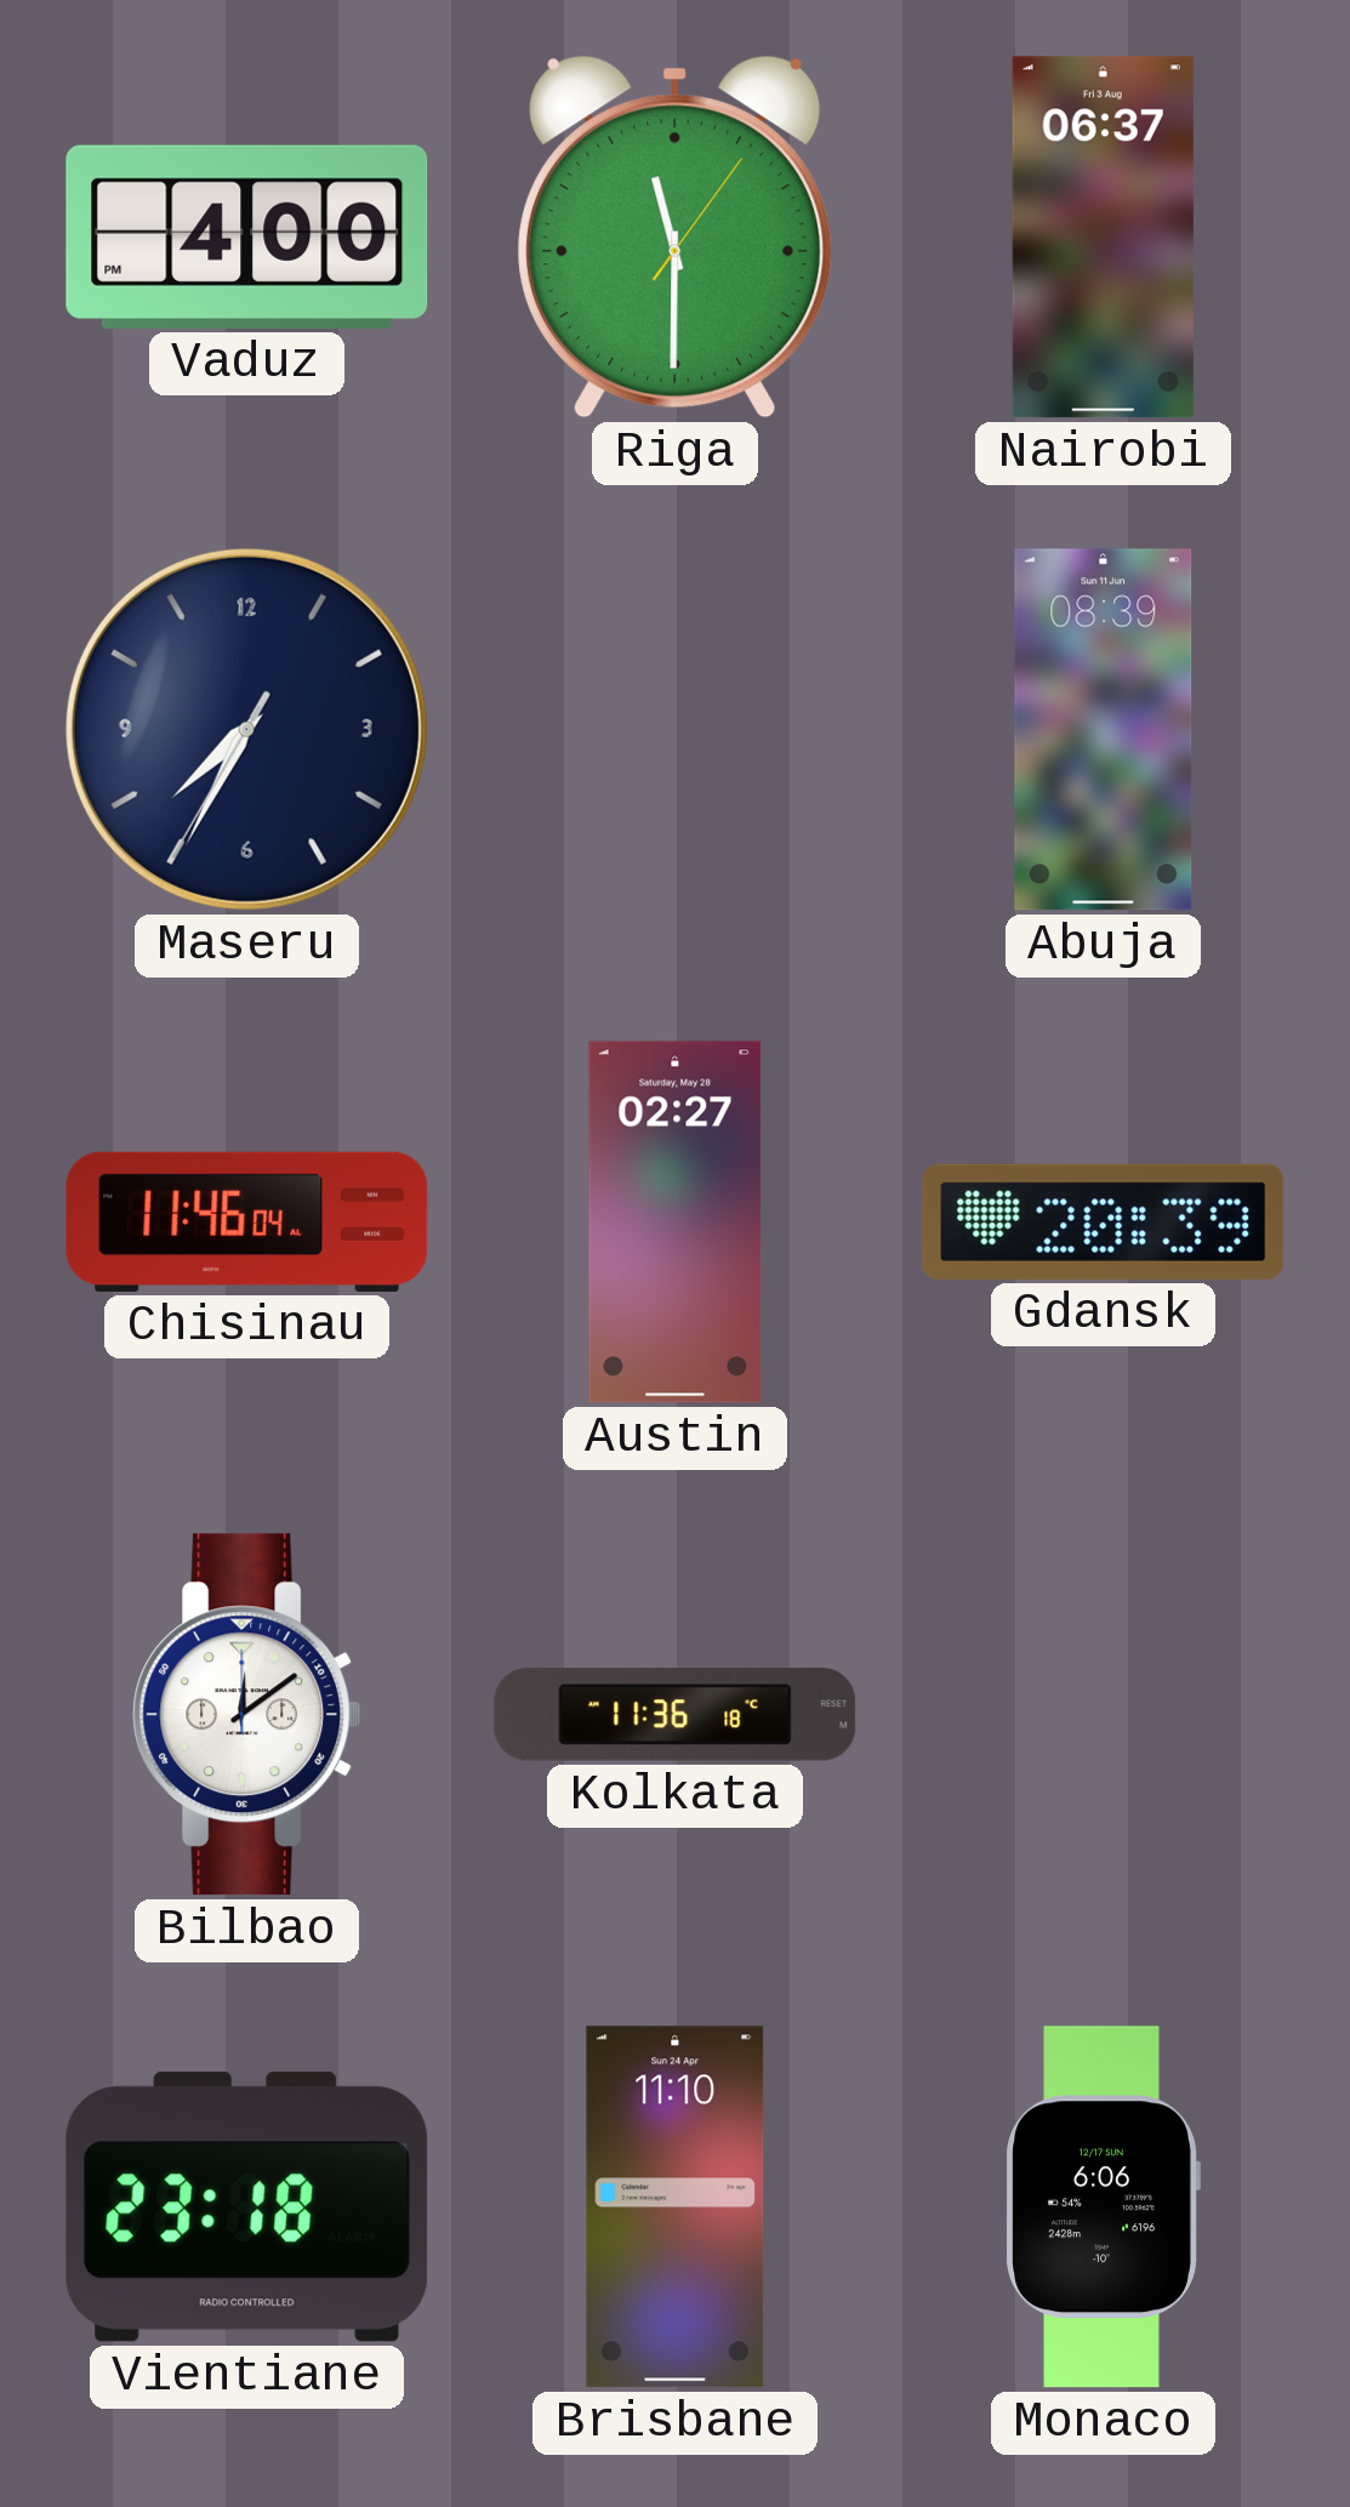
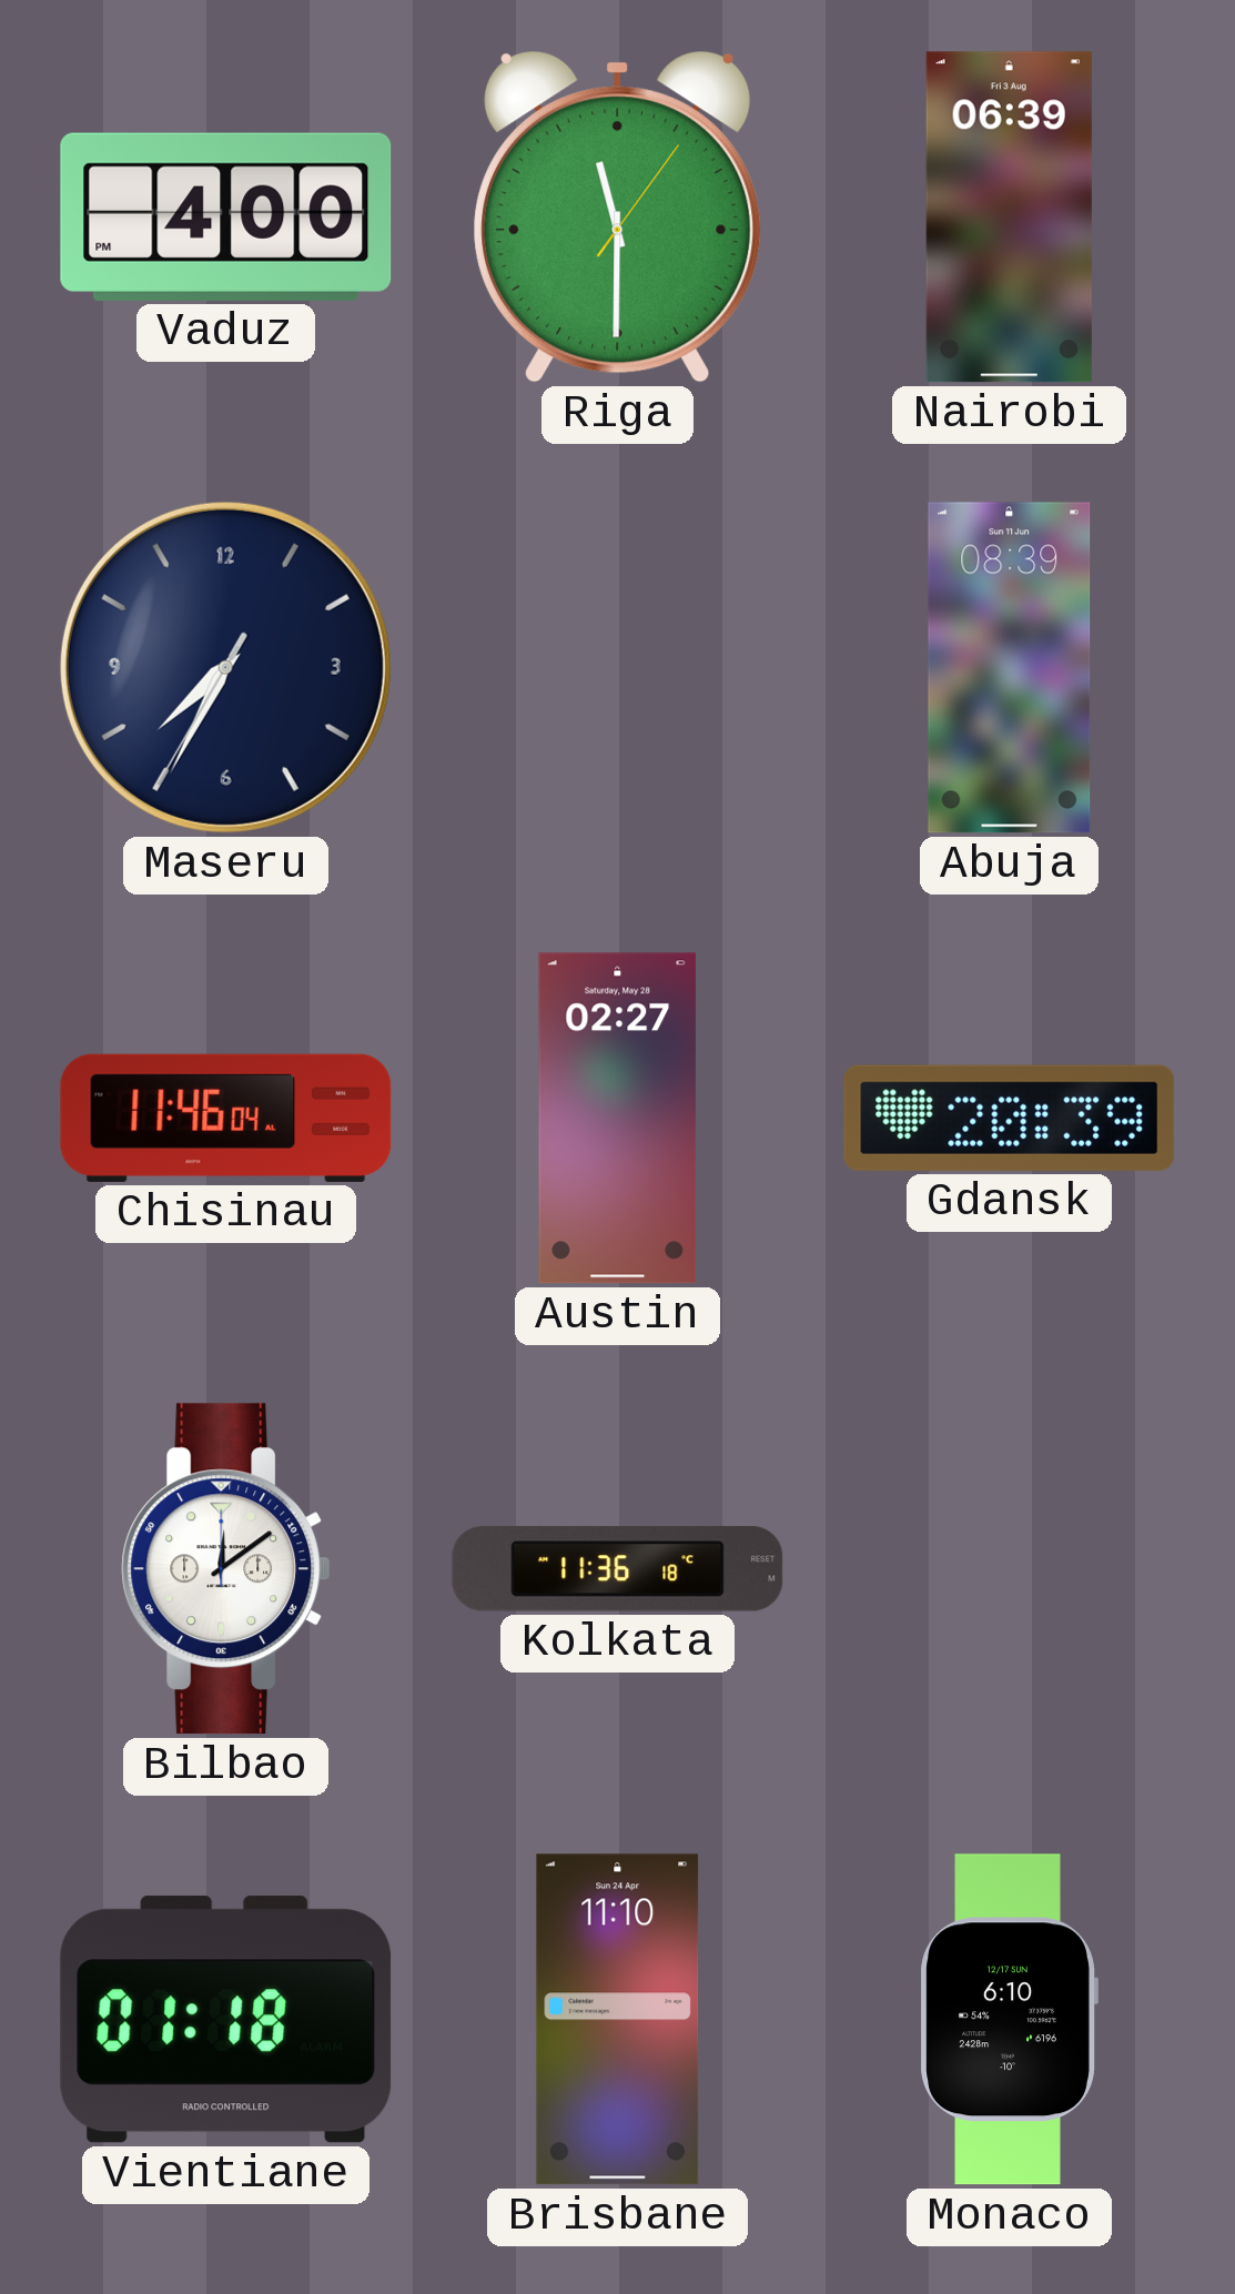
Nairobi: 06:37 -> 06:39 (1009, 218)
Vientiane: 23:18 -> 01:18 (226, 2020)
Monaco: 6:06 -> 6:10 (1009, 2020)
